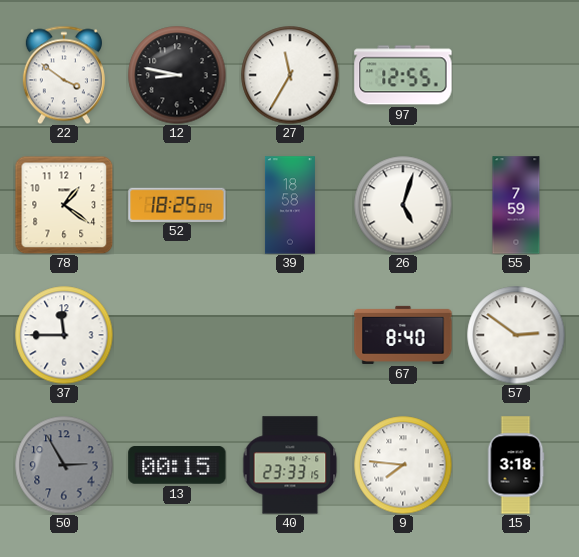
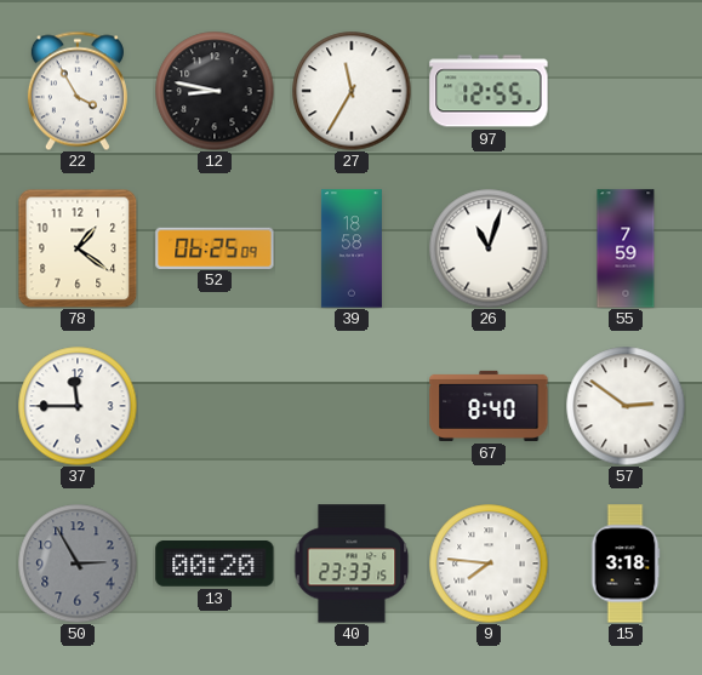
22: 3:51 -> 3:55 (78, 91)
52: 18:25 -> 06:25 (215, 247)
26: 5:03 -> 11:03 (489, 248)
13: 00:15 -> 00:20 (215, 565)
